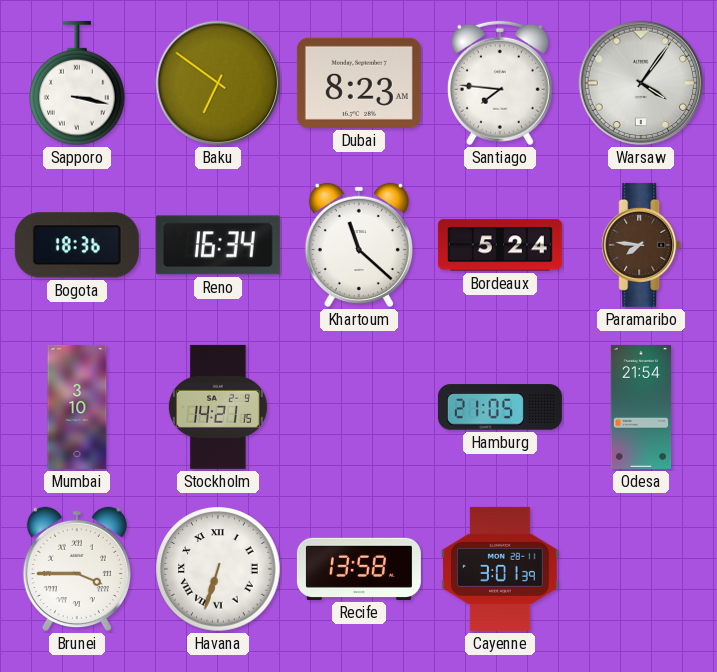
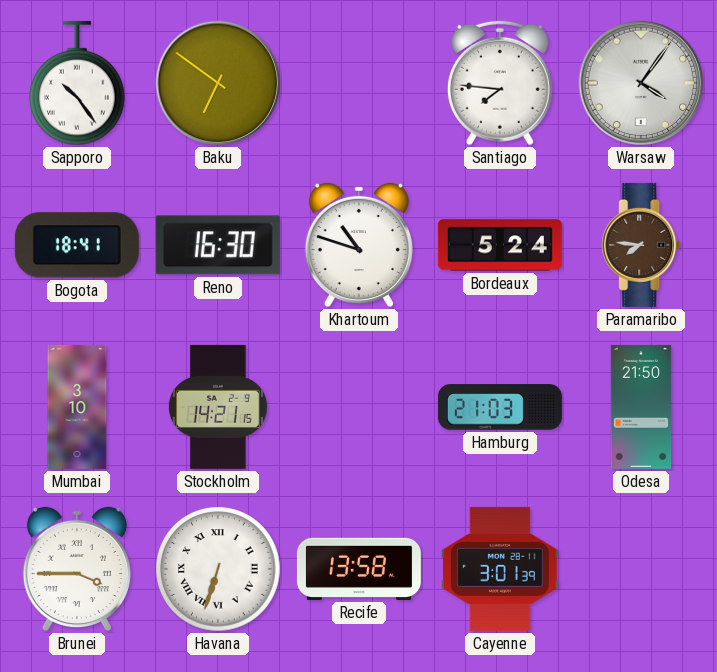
Sapporo: 3:17 -> 10:24 (78, 83)
Dubai: 8:23 -> none (359, 83)
Bogota: 18:36 -> 18:41 (77, 245)
Reno: 16:34 -> 16:30 (218, 245)
Khartoum: 11:22 -> 10:48 (359, 245)
Hamburg: 21:05 -> 21:03 (500, 407)
Odesa: 21:54 -> 21:50 (641, 407)
